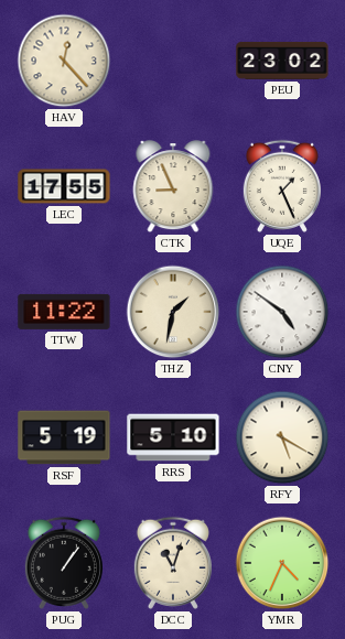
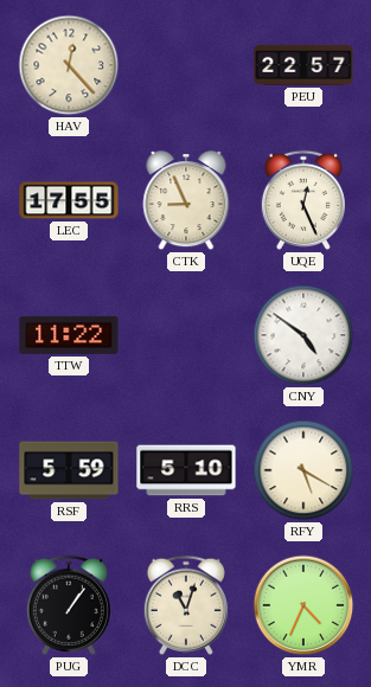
PEU: 23:02 -> 22:57 (303, 65)
UQE: 1:26 -> 12:26 (303, 200)
THZ: 1:32 -> none (173, 312)
RSF: 5:19 -> 5:59 (69, 470)
